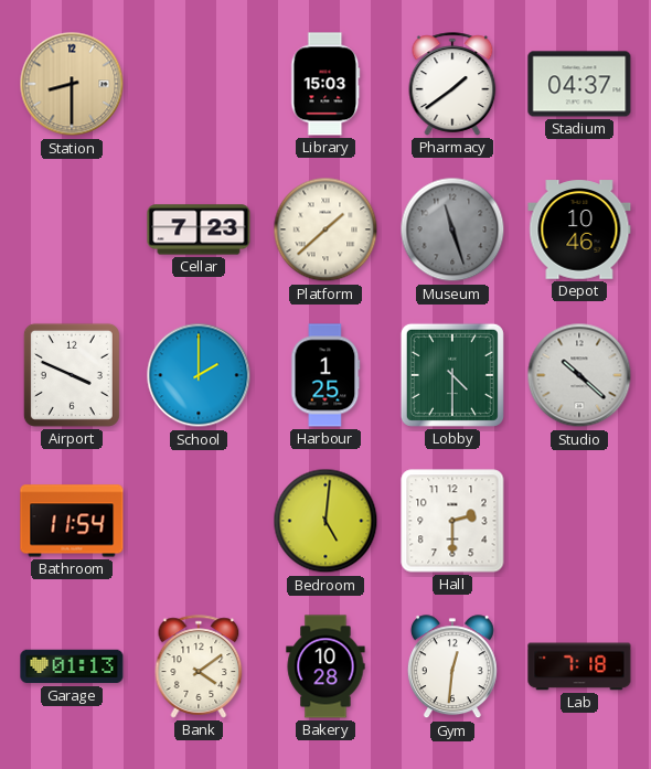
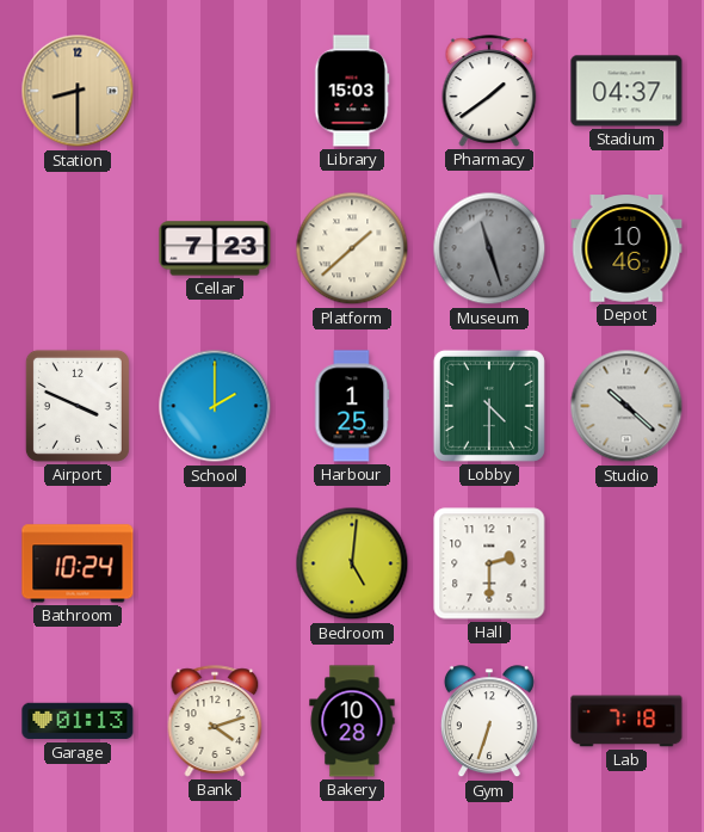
Bathroom: 11:54 -> 10:24 (78, 563)
Bank: 4:09 -> 4:12 (215, 721)
Gym: 12:31 -> 6:33 (489, 722)
